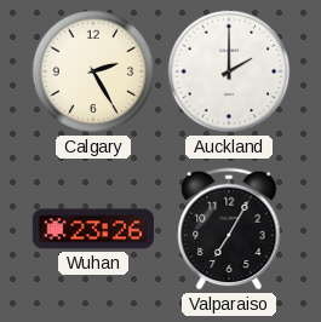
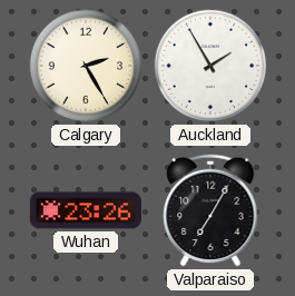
Auckland: 2:00 -> 1:55 (210, 66)
